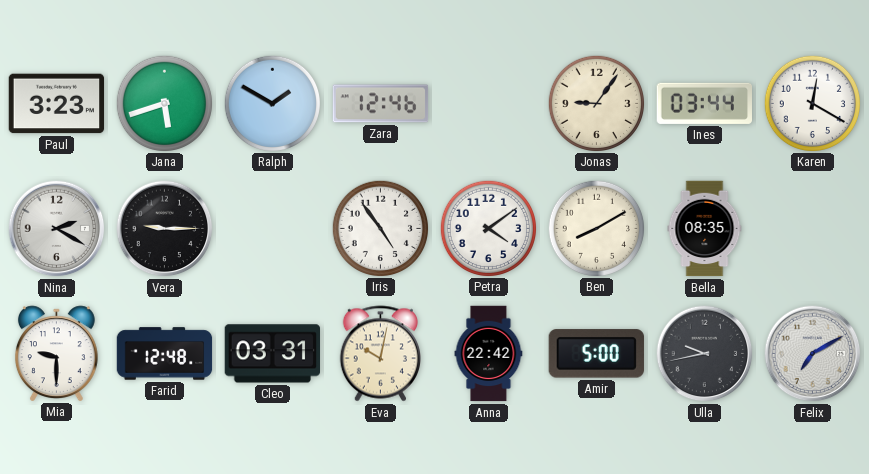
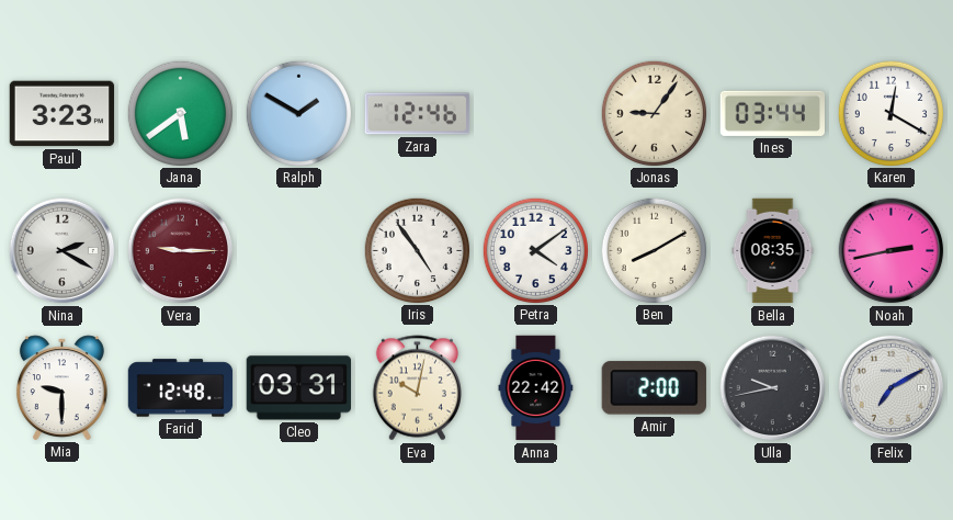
Jana: 5:42 -> 5:39 (180, 113)
Vera dial: black -> burgundy (181, 251)
Noah: none -> 2:43 (892, 251)
Amir: 5:00 -> 2:00 (654, 388)
